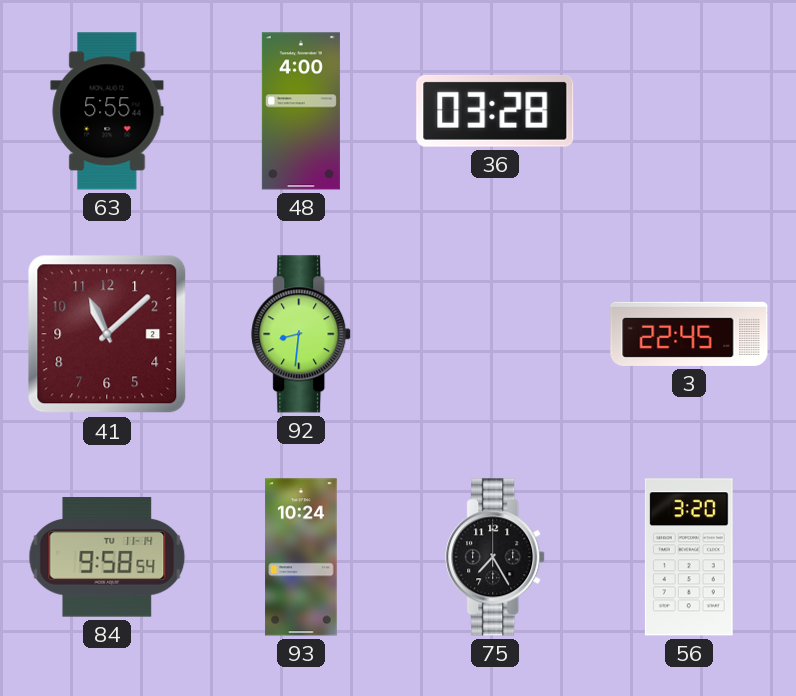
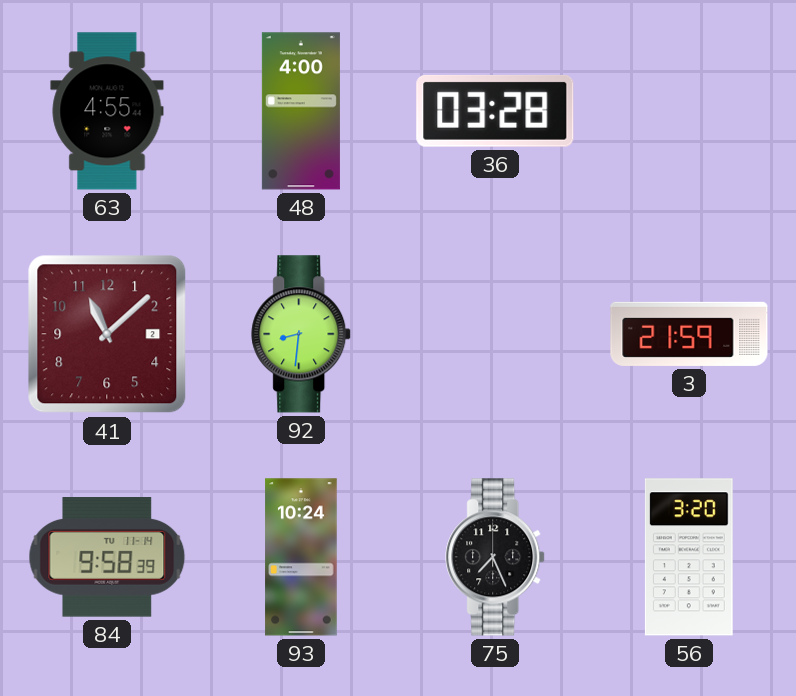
63: 5:55 -> 4:55 (107, 111)
3: 22:45 -> 21:59 (689, 334)
84: 9:58:54 -> 9:58:39 (107, 557)
75: 7:25 -> 7:26 (496, 557)
